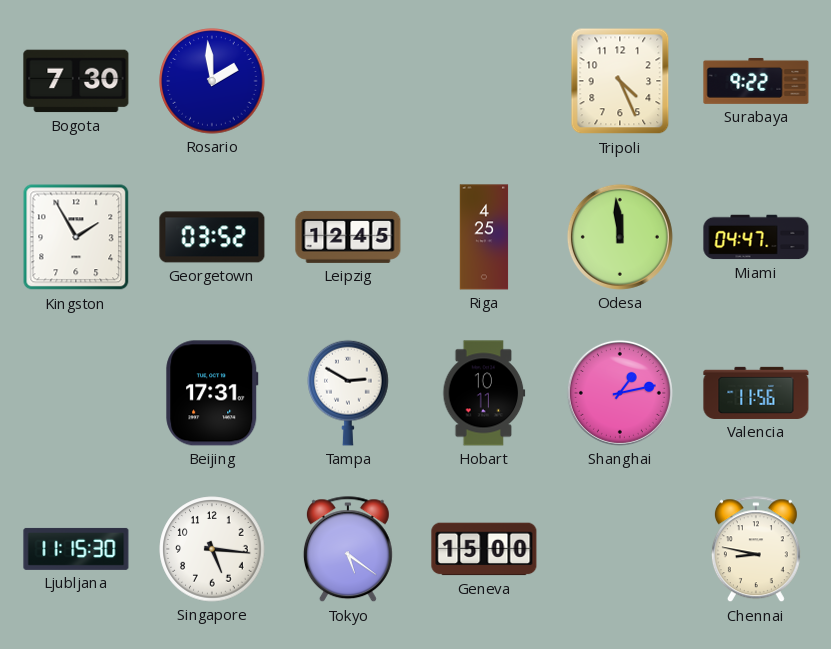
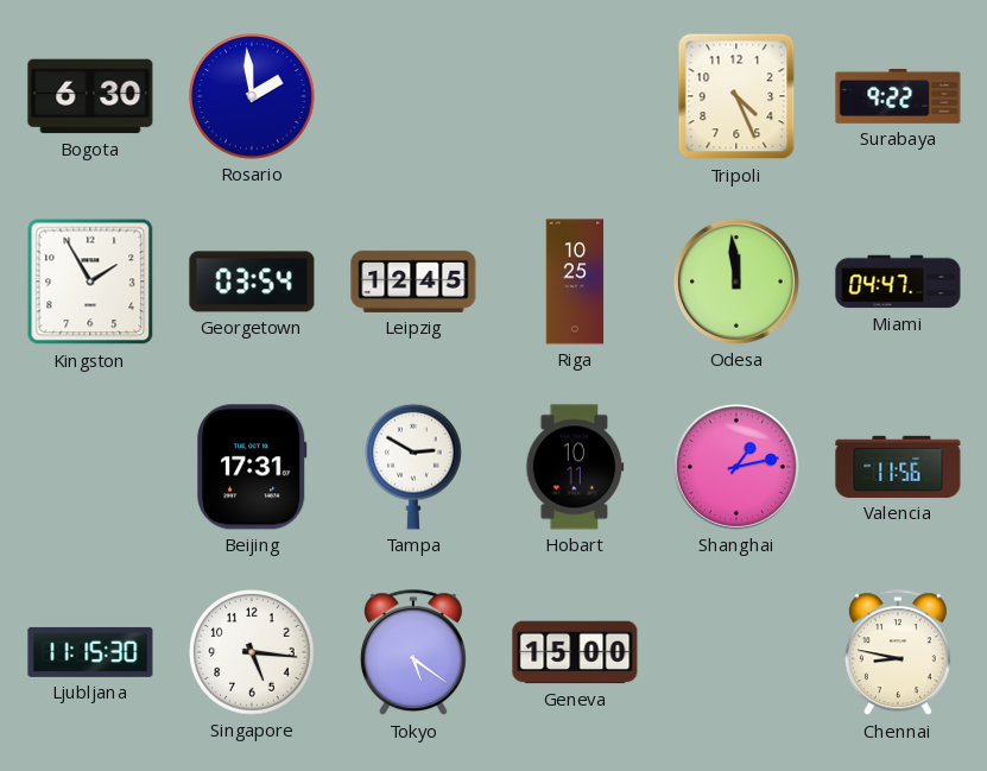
Bogota: 7:30 -> 6:30 (90, 96)
Georgetown: 03:52 -> 03:54 (252, 282)
Riga: 4:25 -> 10:25 (575, 282)
